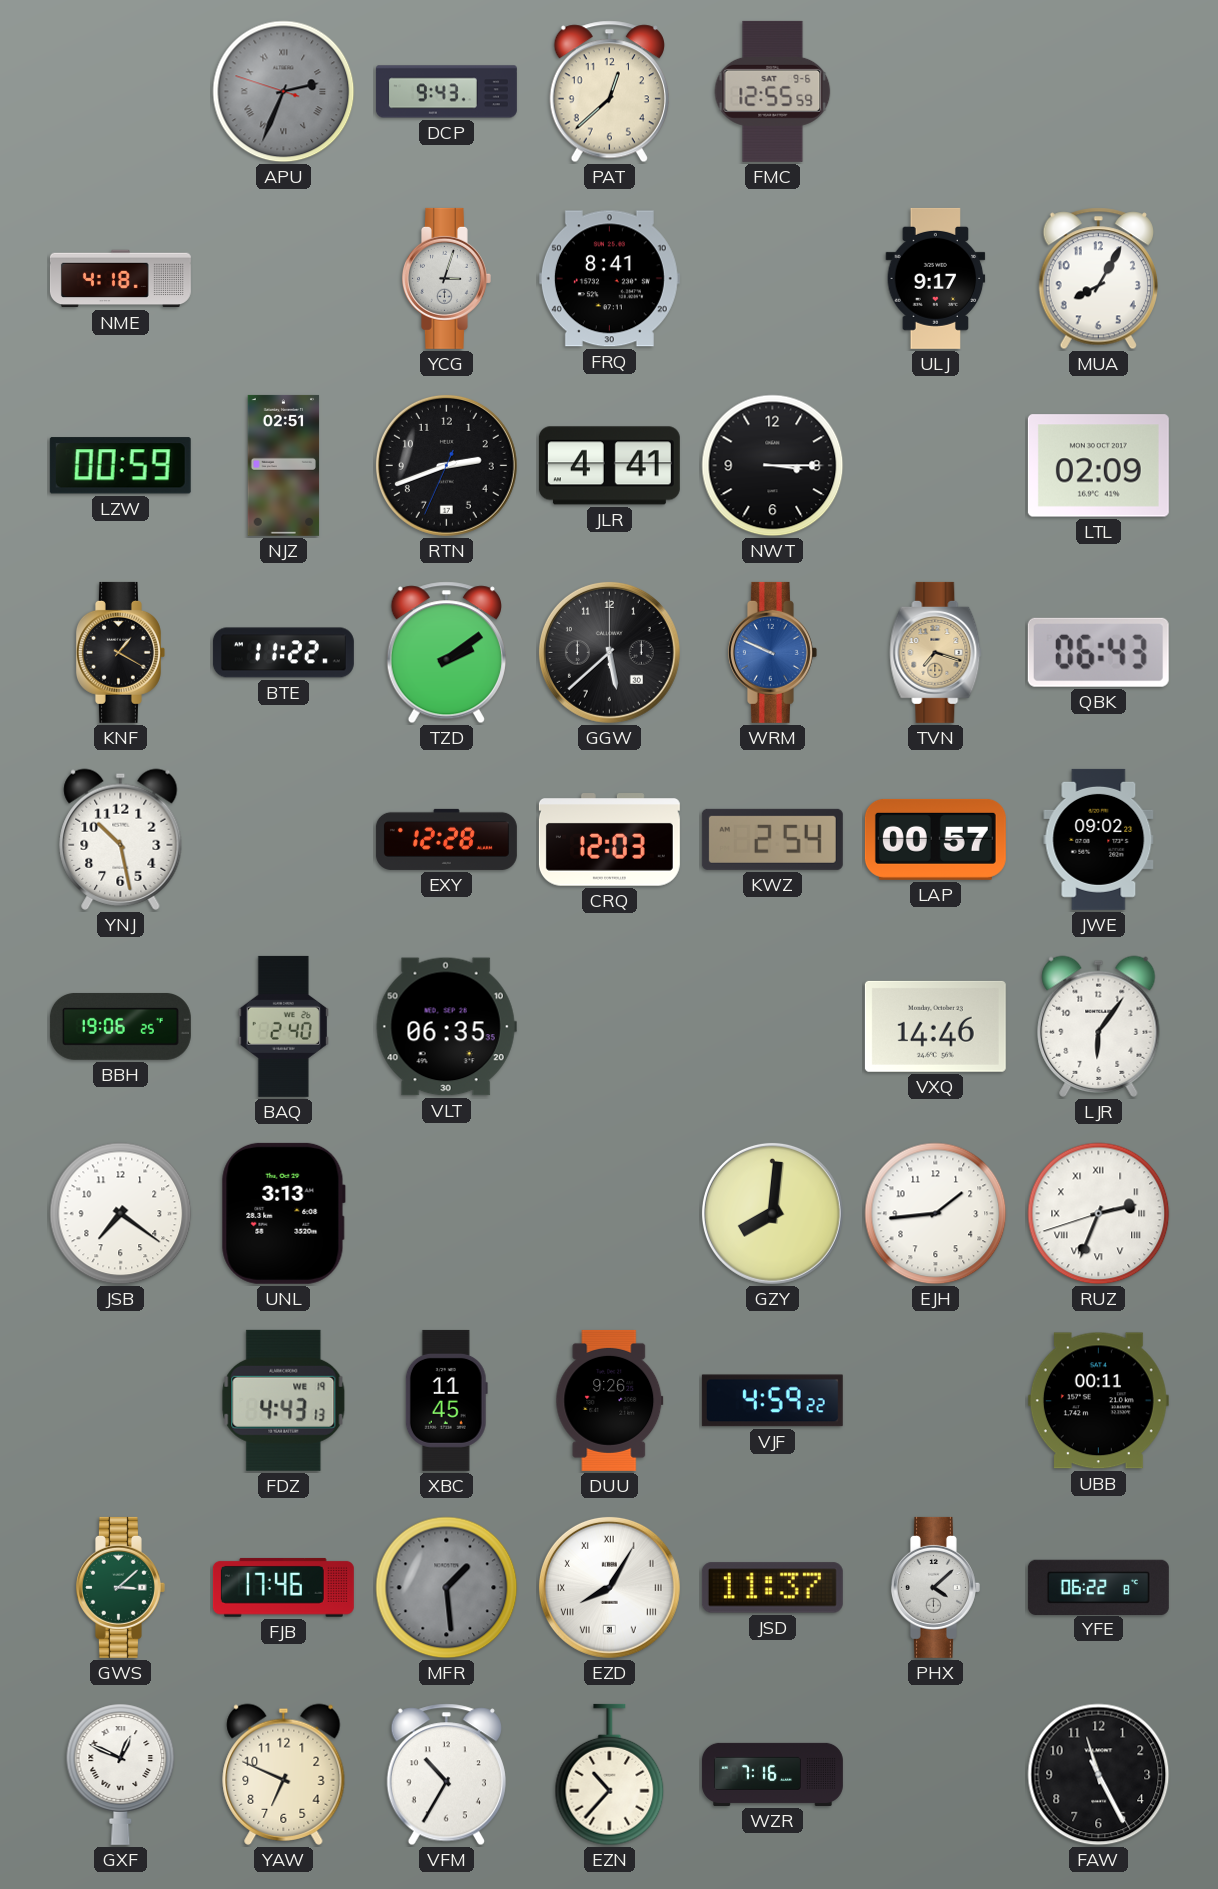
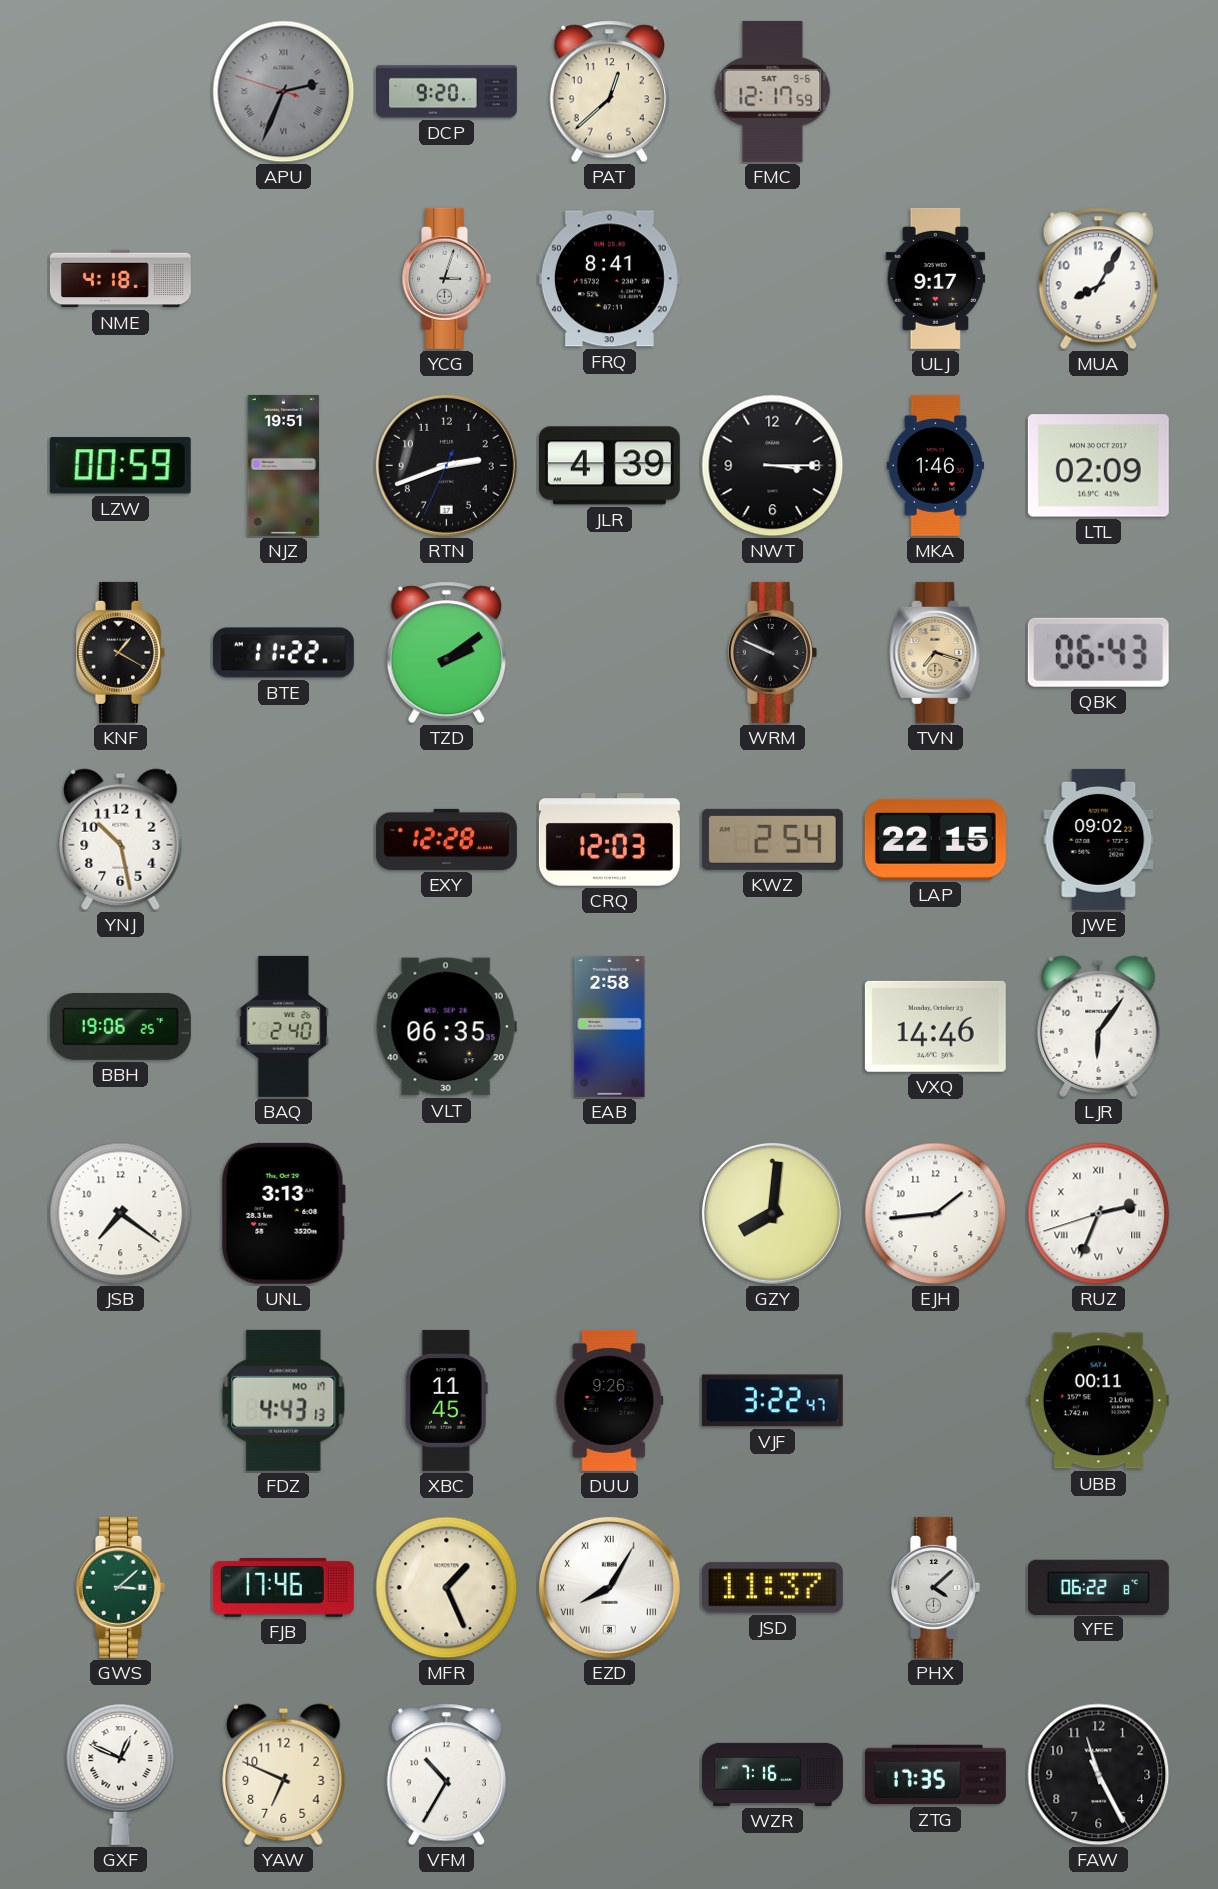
DCP: 9:43 -> 9:20 (446, 92)
FMC: 12:55 -> 12:17 (773, 91)
NJZ: 02:51 -> 19:51 (284, 465)
JLR: 4:41 -> 4:39 (609, 466)
MKA: none -> 1:46 (935, 465)
GGW: 5:38 -> none (609, 652)
WRM dial: blue -> black (772, 652)
LAP: 00:57 -> 22:15 (935, 839)
EAB: none -> 2:58 (610, 1026)
FDZ date: WE 19 -> MO 17 (284, 1400)
VJF: 4:59 -> 3:22 (772, 1401)
MFR: 1:29 -> 1:26 (447, 1588)
MFR dial: grey -> cream (447, 1588)
EZN: 10:37 -> none (610, 1775)
ZTG: none -> 17:35 (935, 1775)
